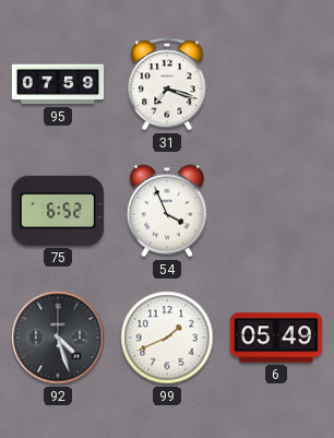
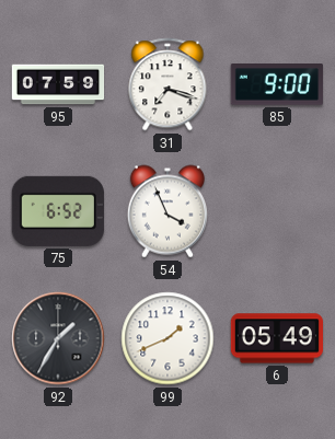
85: none -> 9:00 (277, 84)
92: 4:27 -> 1:35 (58, 338)
